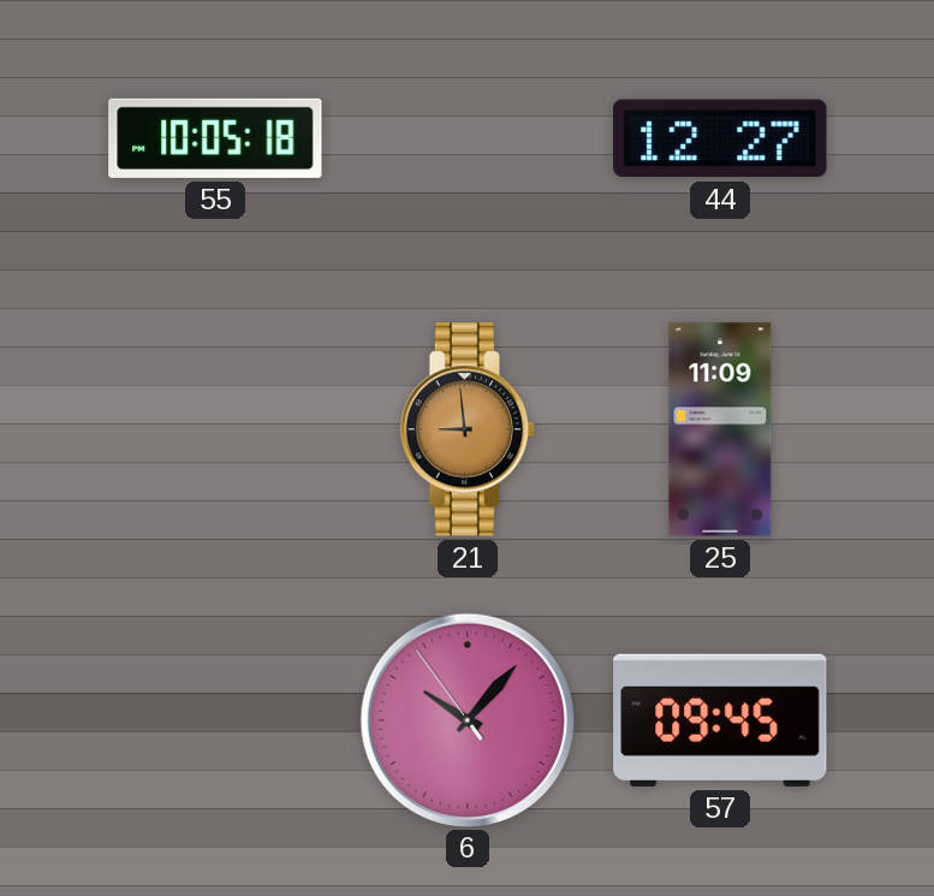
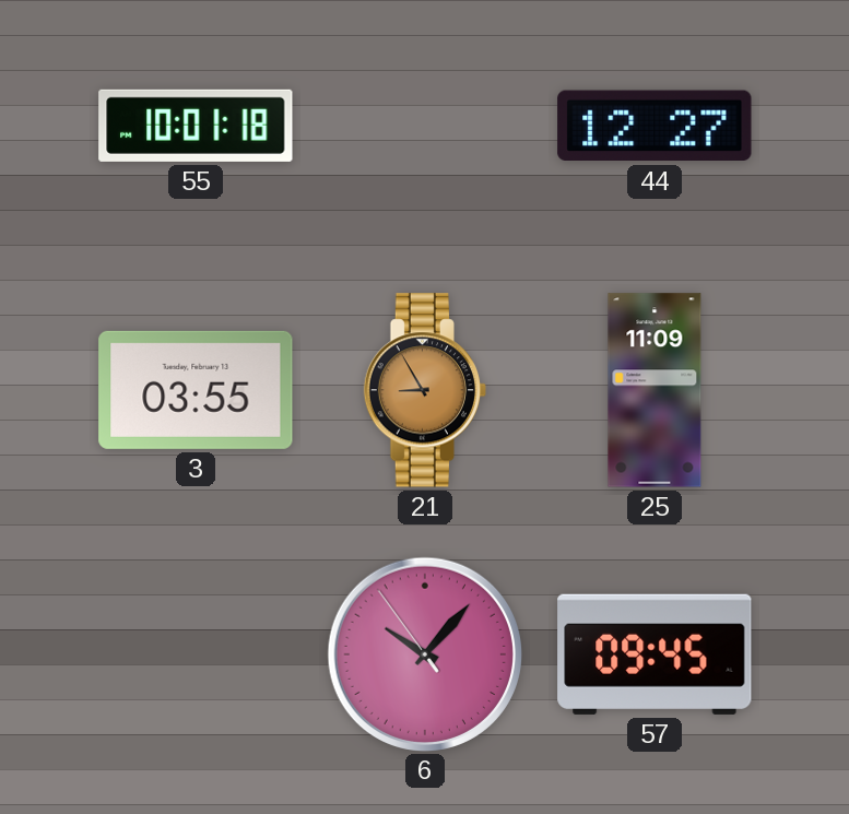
55: 10:05 -> 10:01 (196, 126)
3: none -> 03:55 (196, 390)
21: 8:59 -> 8:55 (425, 390)
